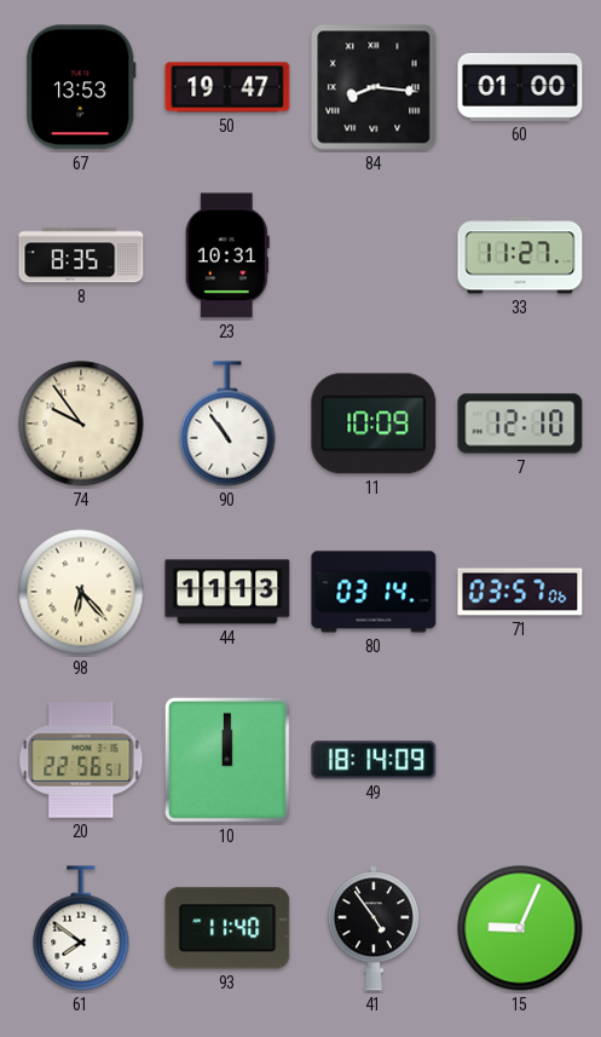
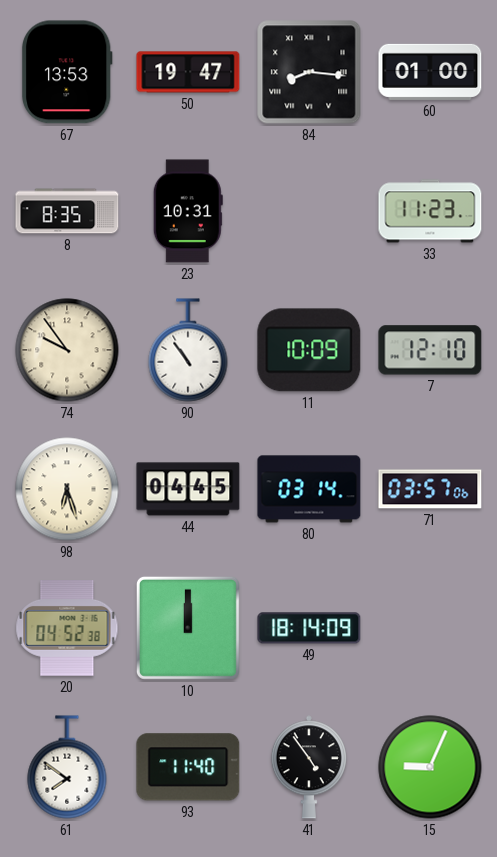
33: 11:27 -> 11:23 (430, 211)
98: 6:23 -> 6:27 (67, 489)
44: 11:13 -> 04:45 (188, 489)
20: 22:56 -> 04:52 (67, 629)
